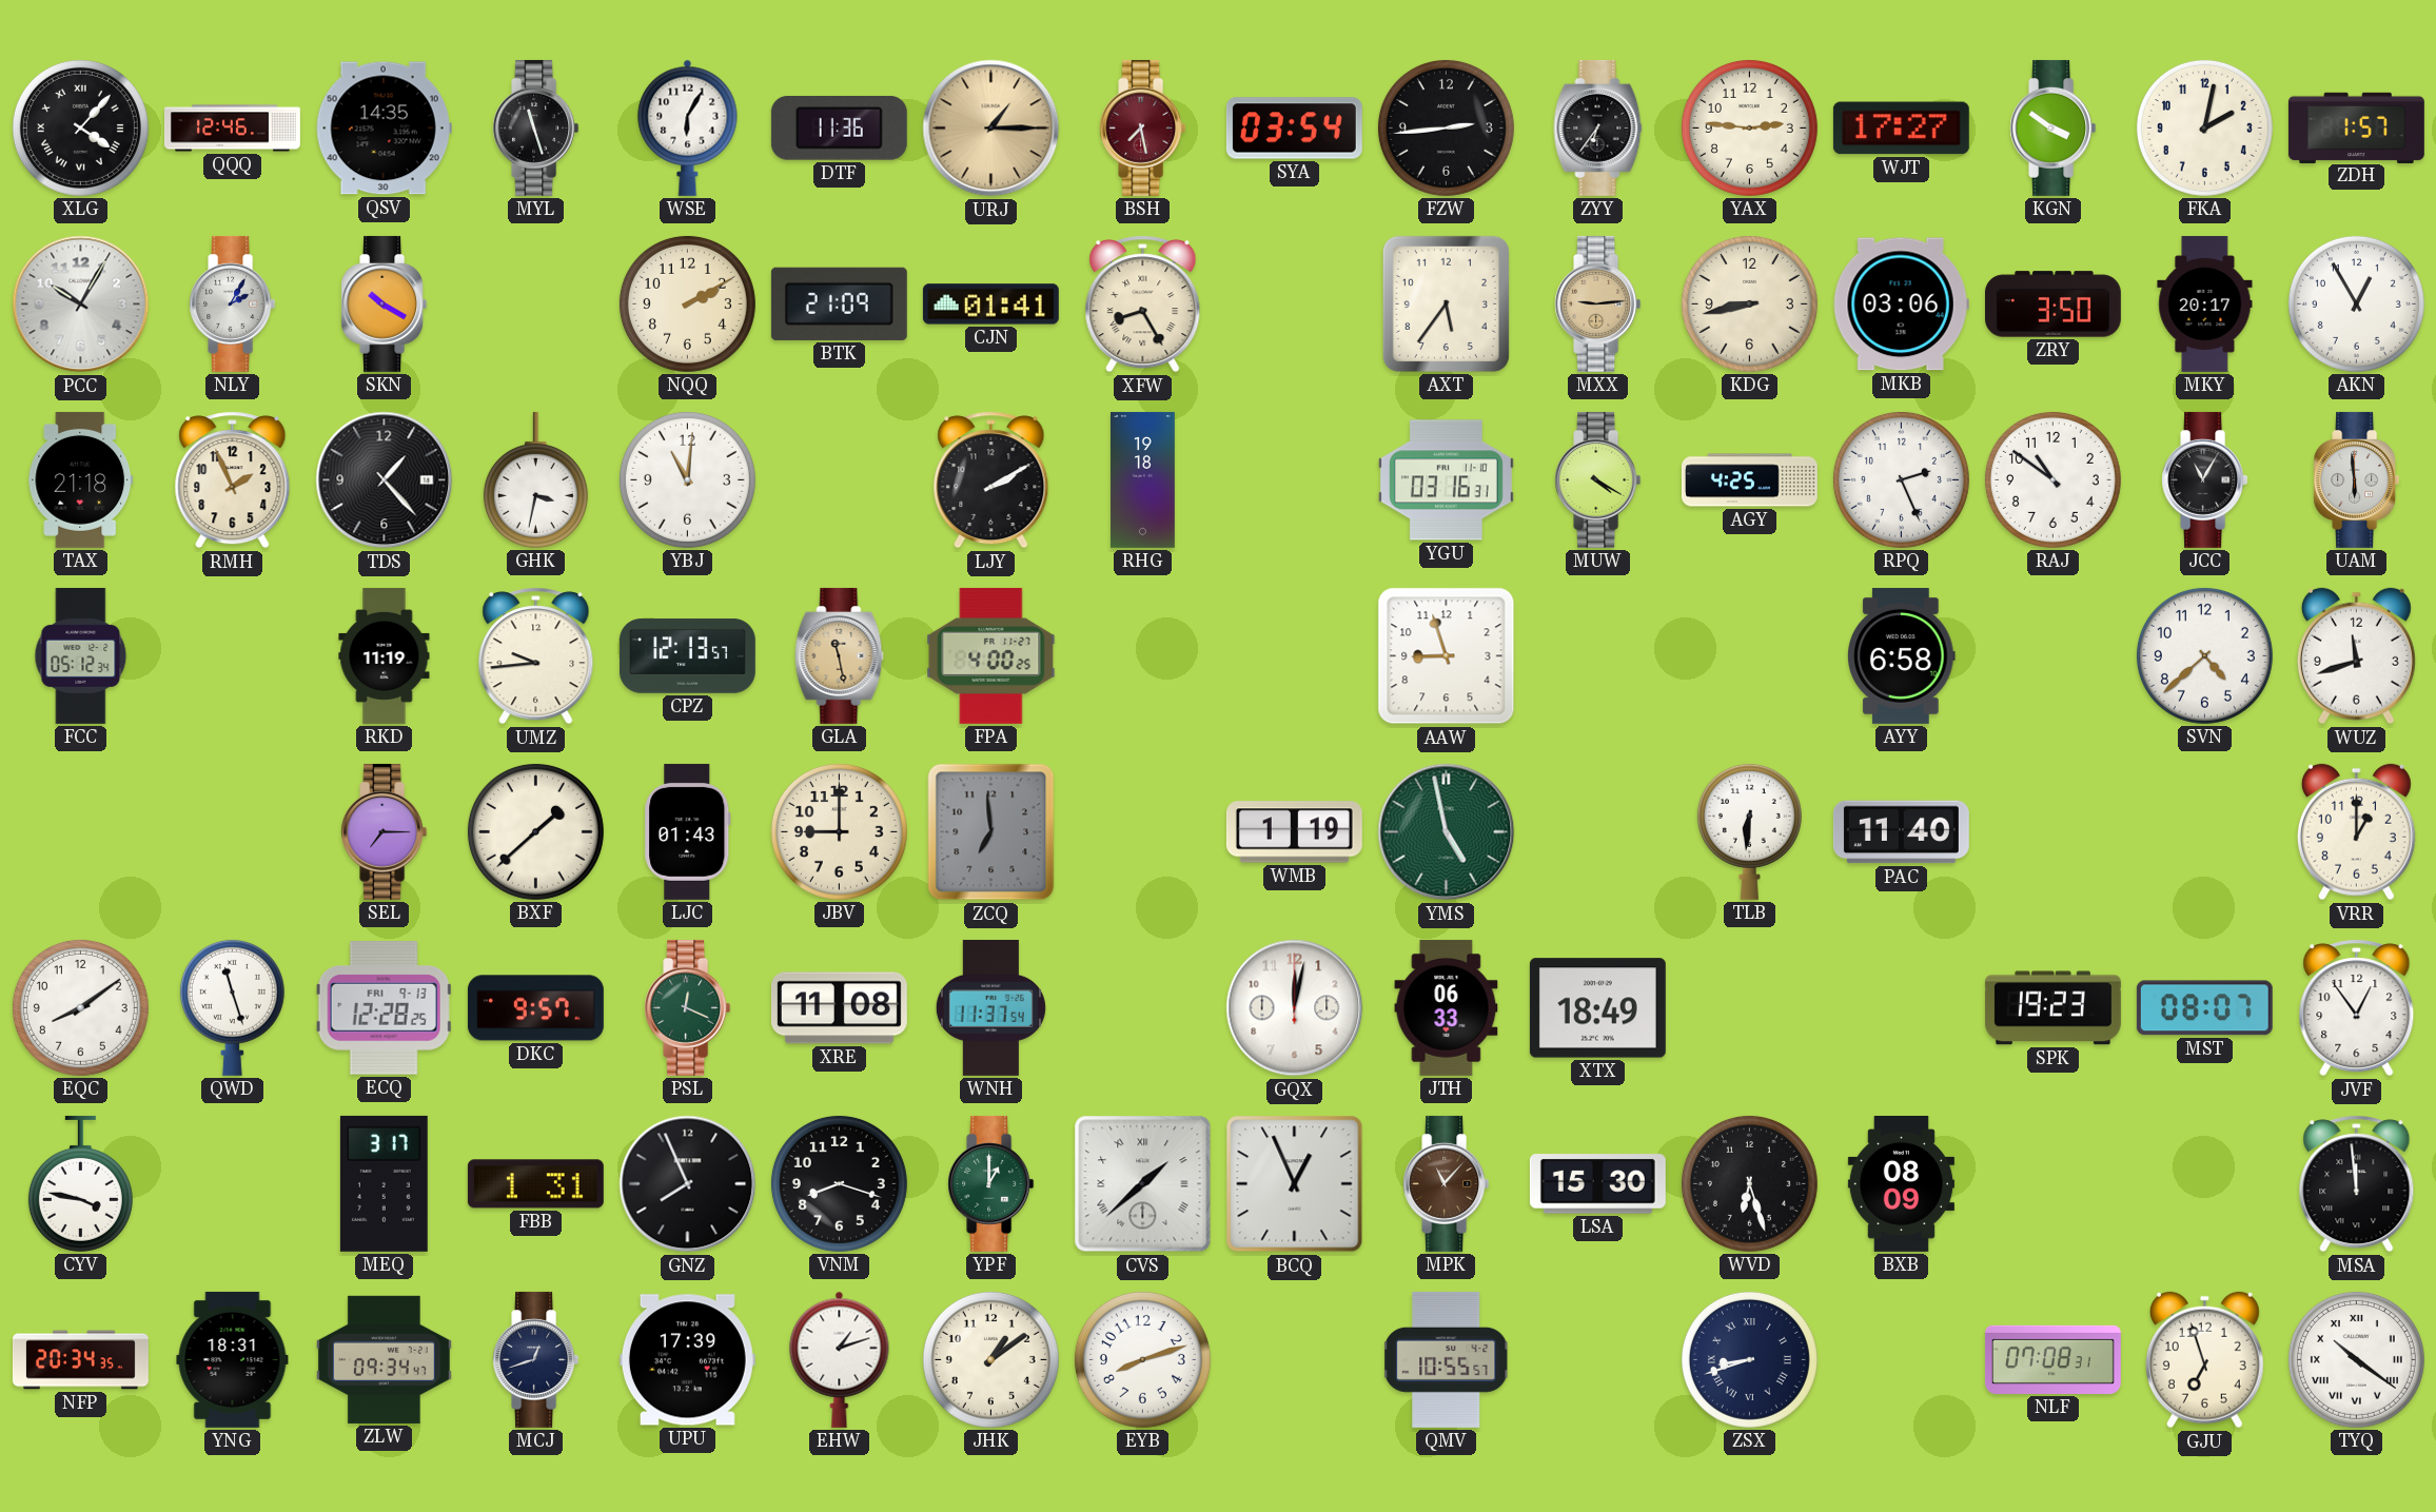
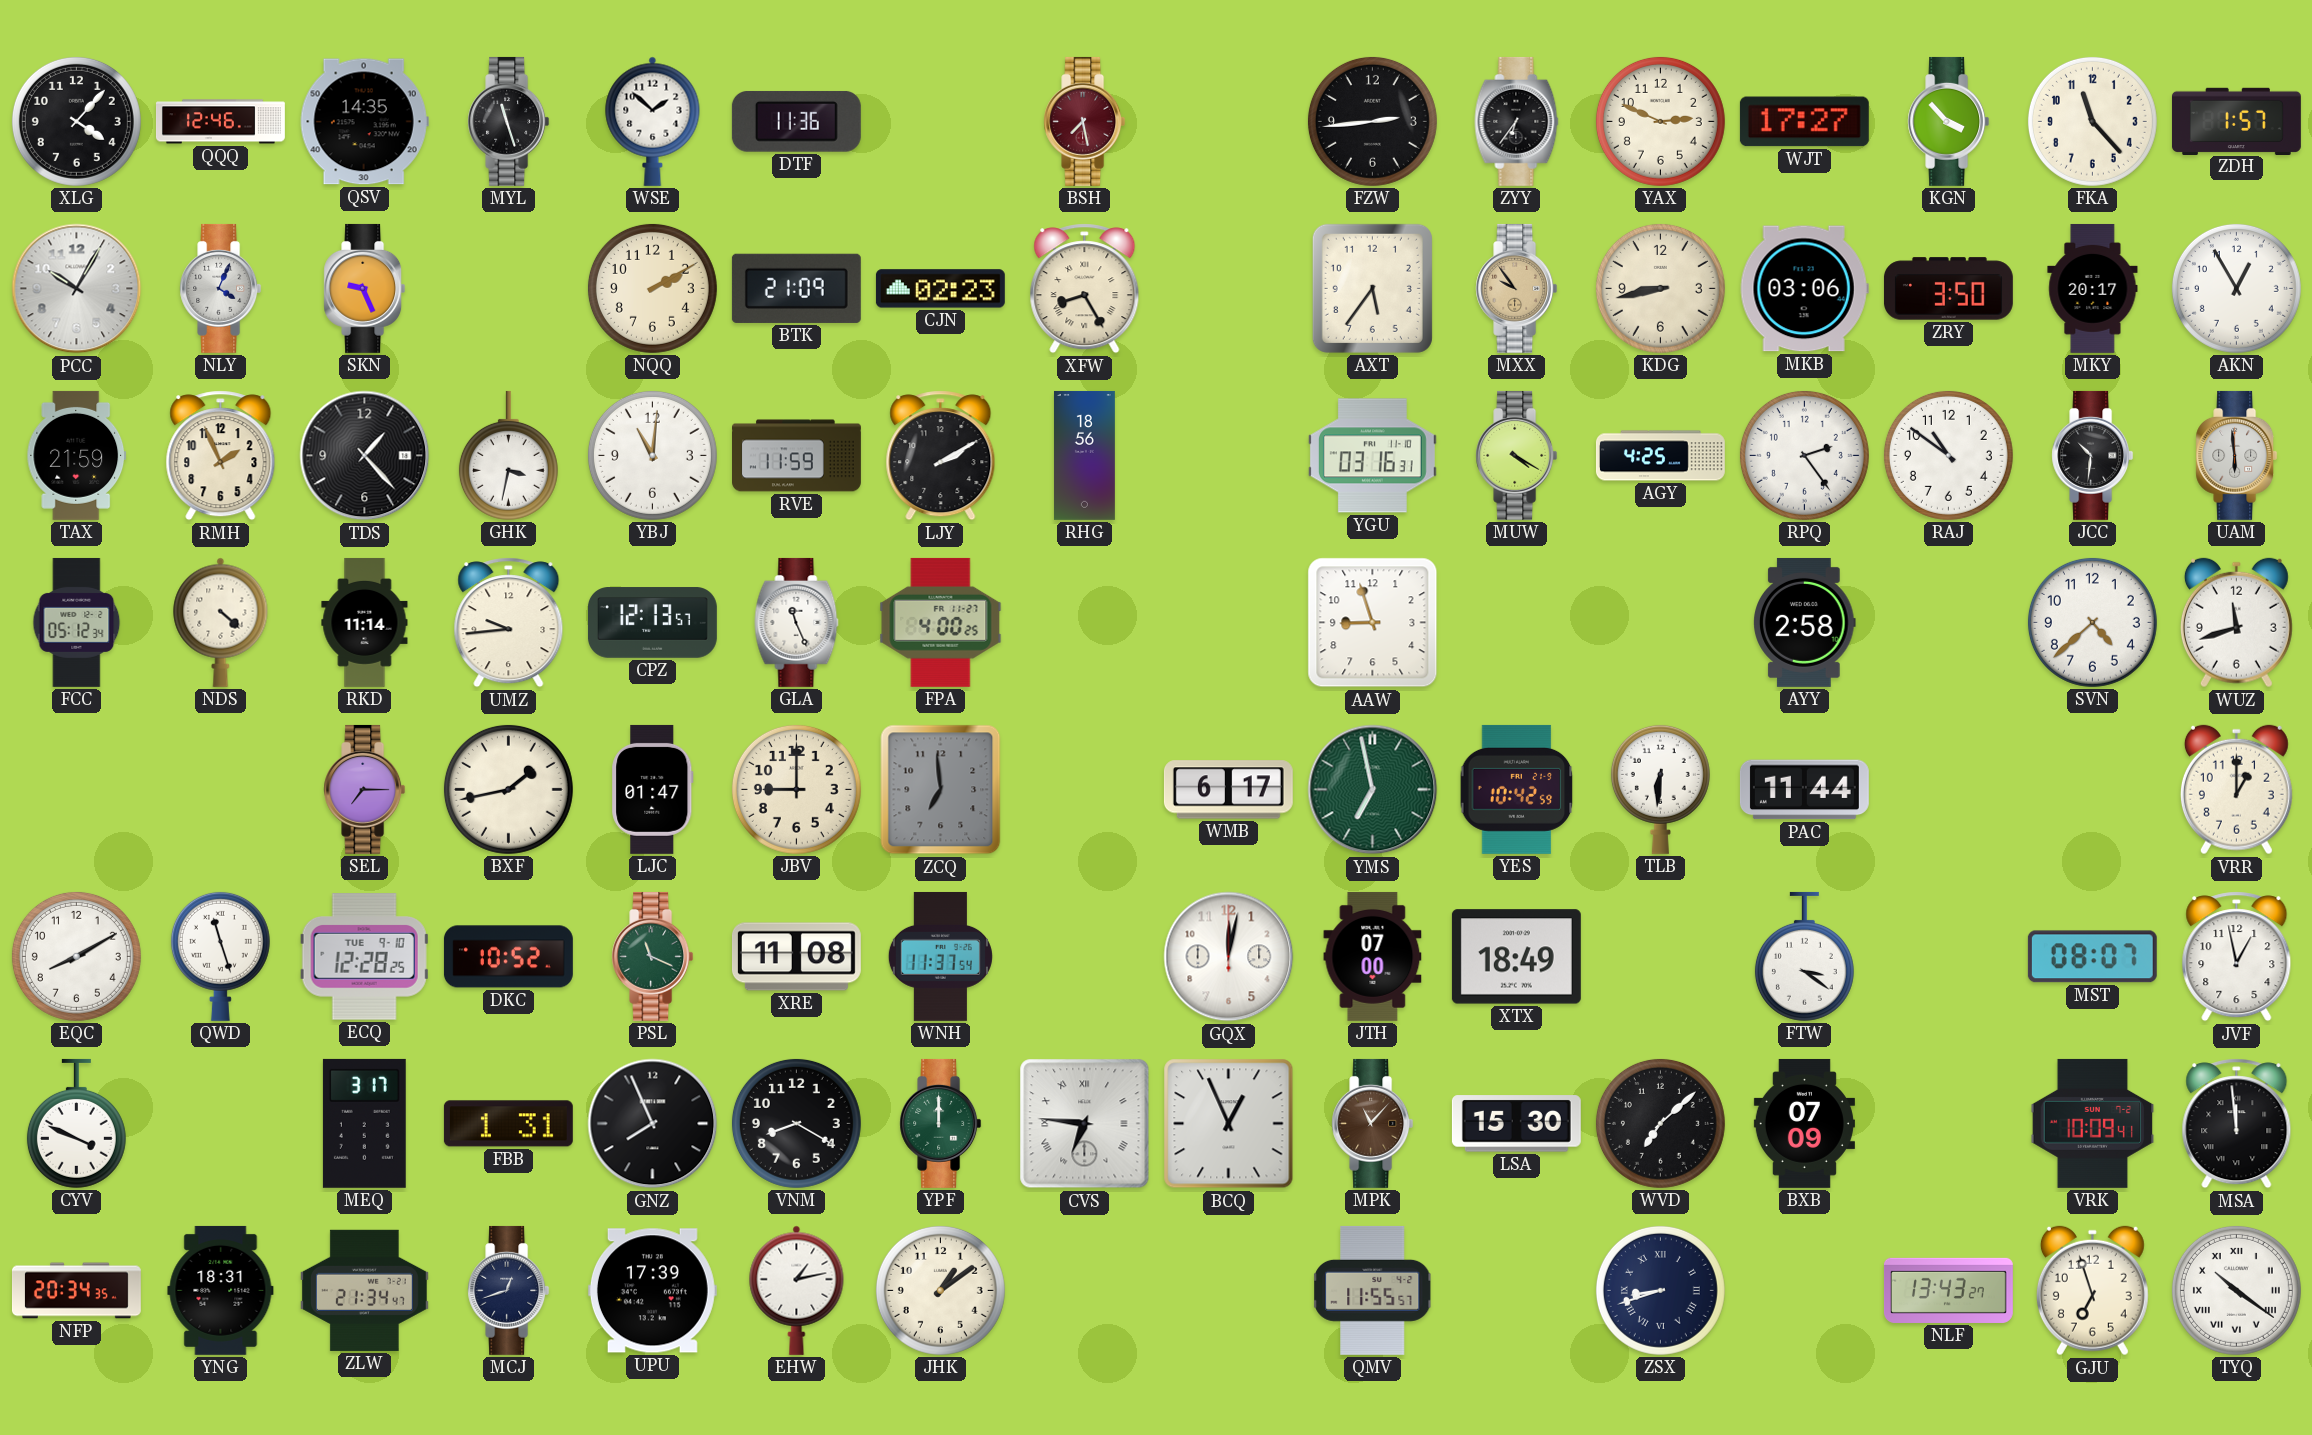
XLG numerals: Roman -> Arabic (76, 121)
WSE: 6:05 -> 1:52 (653, 121)
URJ: 1:15 -> none (991, 129)
SYA: 03:54 -> none (1294, 129)
YAX: 2:46 -> 2:49 (1660, 121)
KGN: 3:51 -> 3:53 (1949, 121)
FKA: 2:02 -> 11:23 (2092, 121)
NLY: 2:05 -> 4:04 (221, 288)
SKN: 10:20 -> 9:26 (365, 288)
CJN: 01:41 -> 02:23 (940, 289)
MXX: 9:14 -> 9:54 (1517, 288)
TAX: 21:18 -> 21:59 (77, 455)
RVE: none -> 11:59 (797, 456)
RHG: 19:18 -> 18:56 (1084, 455)
RPQ: 2:26 -> 2:24 (1804, 455)
JCC: 11:05 -> 10:31 (2093, 455)
NDS: none -> 4:22 (221, 622)
RKD: 11:19 -> 11:14 (365, 622)
GLA: 11:28 -> 11:26 (797, 622)
GLA dial: champagne -> white (797, 622)
AYY: 6:58 -> 2:58 (1805, 622)
BXF: 1:38 -> 1:43 (508, 789)
LJC: 01:43 -> 01:47 (653, 789)
WMB: 1:19 -> 6:17 (1228, 790)
YMS: 4:58 -> 6:58 (1373, 790)
YES: none -> 10:42 (1517, 789)
PAC: 11:40 -> 11:44 (1804, 790)
EQC: 8:09 -> 8:10 (76, 956)
ECQ date: FRI 9-13 -> TUE 9-10 (364, 957)
DKC: 9:57 -> 10:52 (508, 957)
PSL: 12:19 -> 11:19 (653, 956)
JTH: 06:33 -> 07:00 (1373, 956)
FTW: none -> 3:21 (1804, 956)
SPK: 19:23 -> none (2052, 1008)
JVF: 12:54 -> 12:58 (2237, 957)
CYV: 3:47 -> 3:49 (76, 1123)
VNM: 8:18 -> 8:20 (796, 1123)
YPF: 1:00 -> 12:00 (941, 1123)
CVS: 1:38 -> 6:46 (1085, 1124)
WVD: 6:27 -> 7:08 (1660, 1123)
BXB: 08:09 -> 07:09 (1804, 1123)
VRK: none -> 10:09 (2093, 1123)
ZLW: 09:34 -> 21:34 (364, 1290)
EHW: 1:12 -> 1:13 (797, 1290)
EYB: 8:12 -> none (1142, 1359)
QMV: 10:55 -> 11:55 (1373, 1290)
NLF: 07:08 -> 13:43 (1948, 1290)
